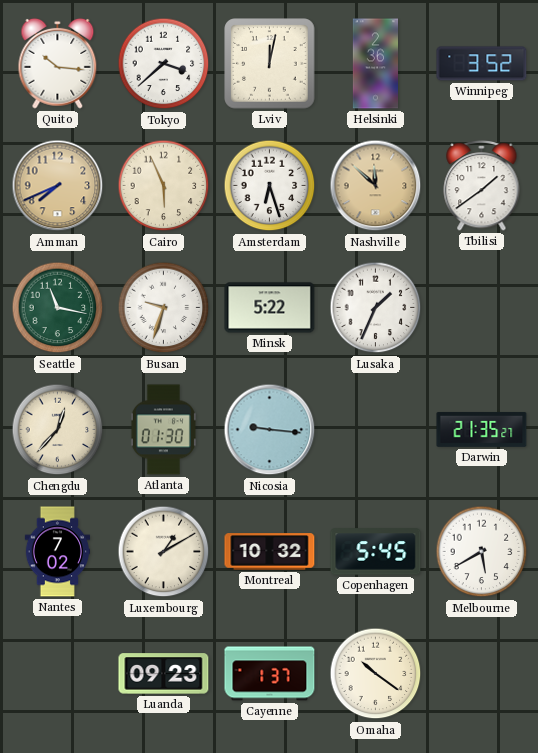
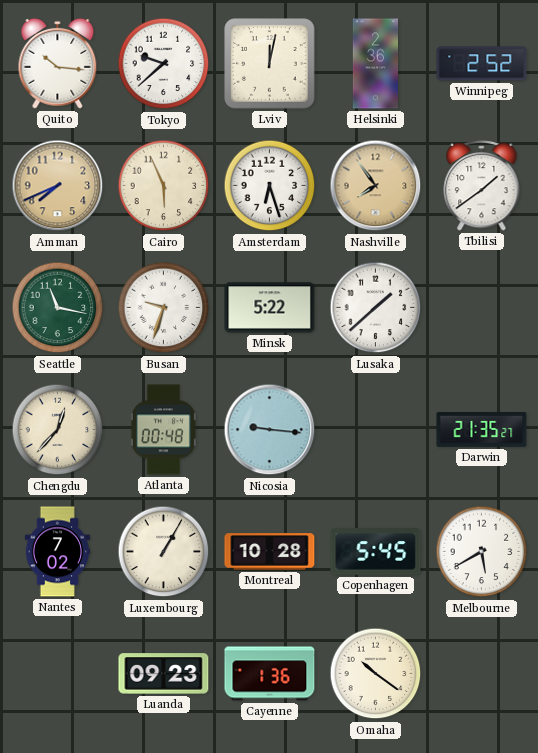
Tokyo: 3:38 -> 9:38 (164, 64)
Winnipeg: 3:52 -> 2:52 (482, 64)
Nashville: 11:52 -> 7:54 (376, 186)
Lusaka: 1:34 -> 1:38 (376, 308)
Atlanta: 01:30 -> 00:48 (163, 430)
Luxembourg: 1:10 -> 1:05 (164, 552)
Montreal: 10:32 -> 10:28 (270, 552)
Cayenne: 1:37 -> 1:36 (270, 674)
